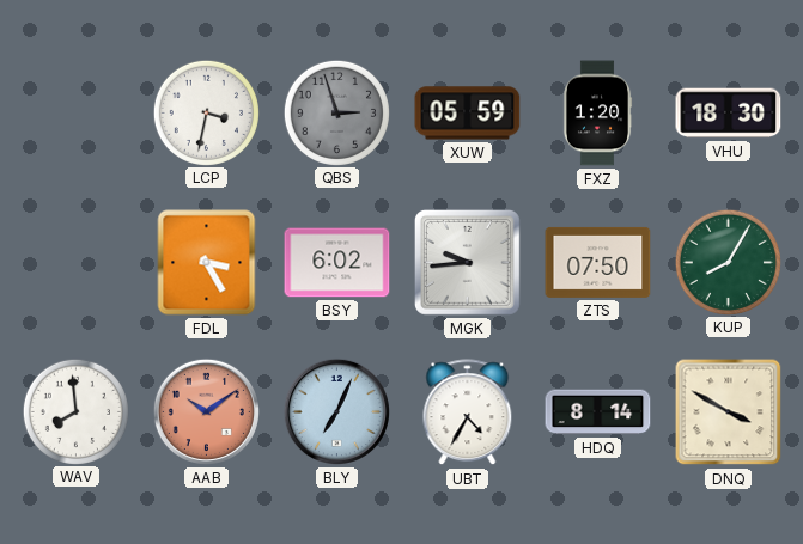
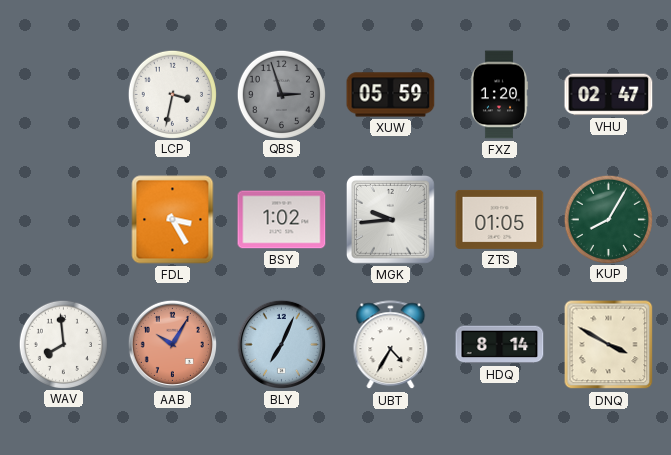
VHU: 18:30 -> 02:47 (609, 95)
BSY: 6:02 -> 1:02 (282, 220)
ZTS: 07:50 -> 01:05 (500, 219)
AAB: 10:09 -> 10:05 (172, 344)
